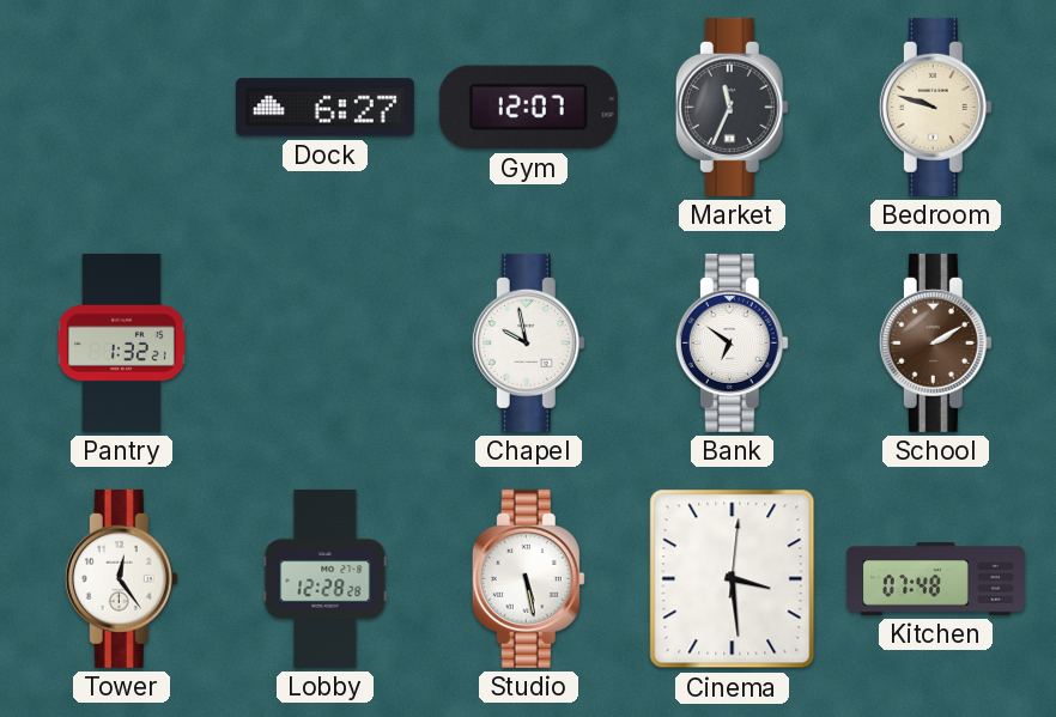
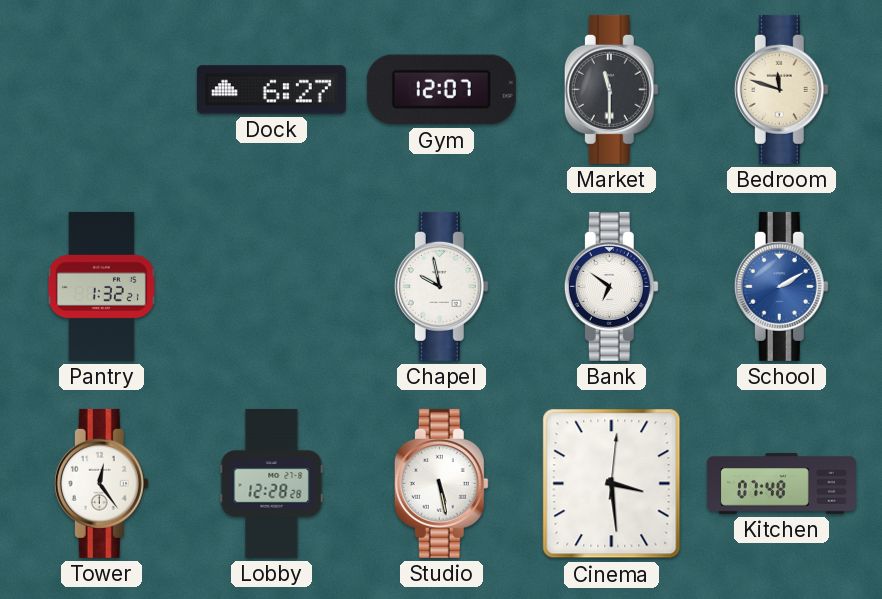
Market: 11:34 -> 11:30 (611, 89)
Bedroom: 9:48 -> 11:48 (781, 89)
School dial: brown -> blue (781, 286)
